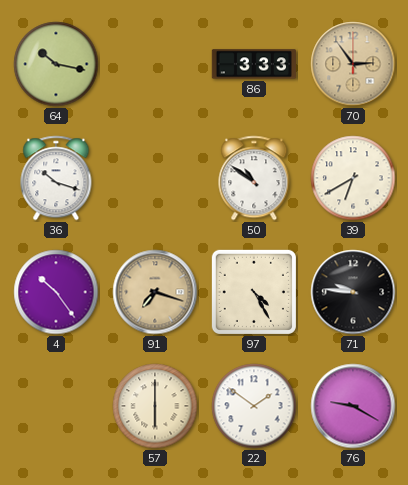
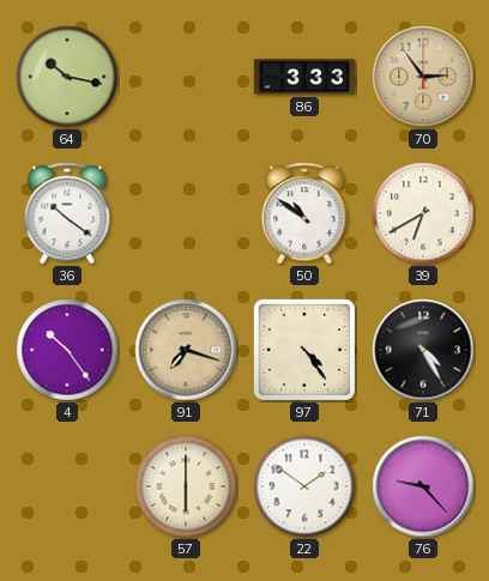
36: 10:18 -> 10:21 (67, 213)
97: 4:25 -> 4:24 (304, 350)
71: 9:46 -> 4:25 (423, 350)
76: 9:20 -> 9:23 (423, 486)
